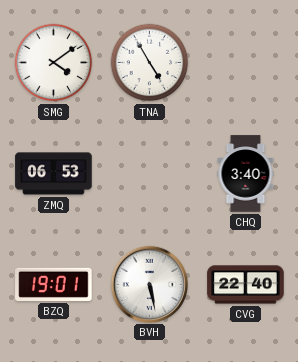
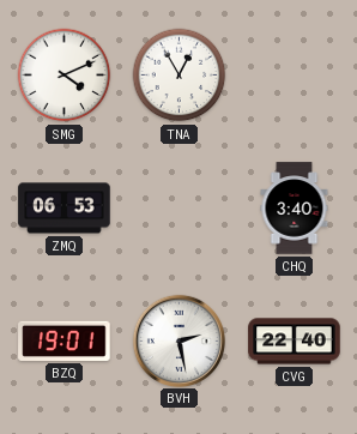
SMG: 4:09 -> 4:11 (65, 76)
TNA: 4:55 -> 12:55 (180, 76)
BVH: 5:28 -> 2:28 (179, 340)
